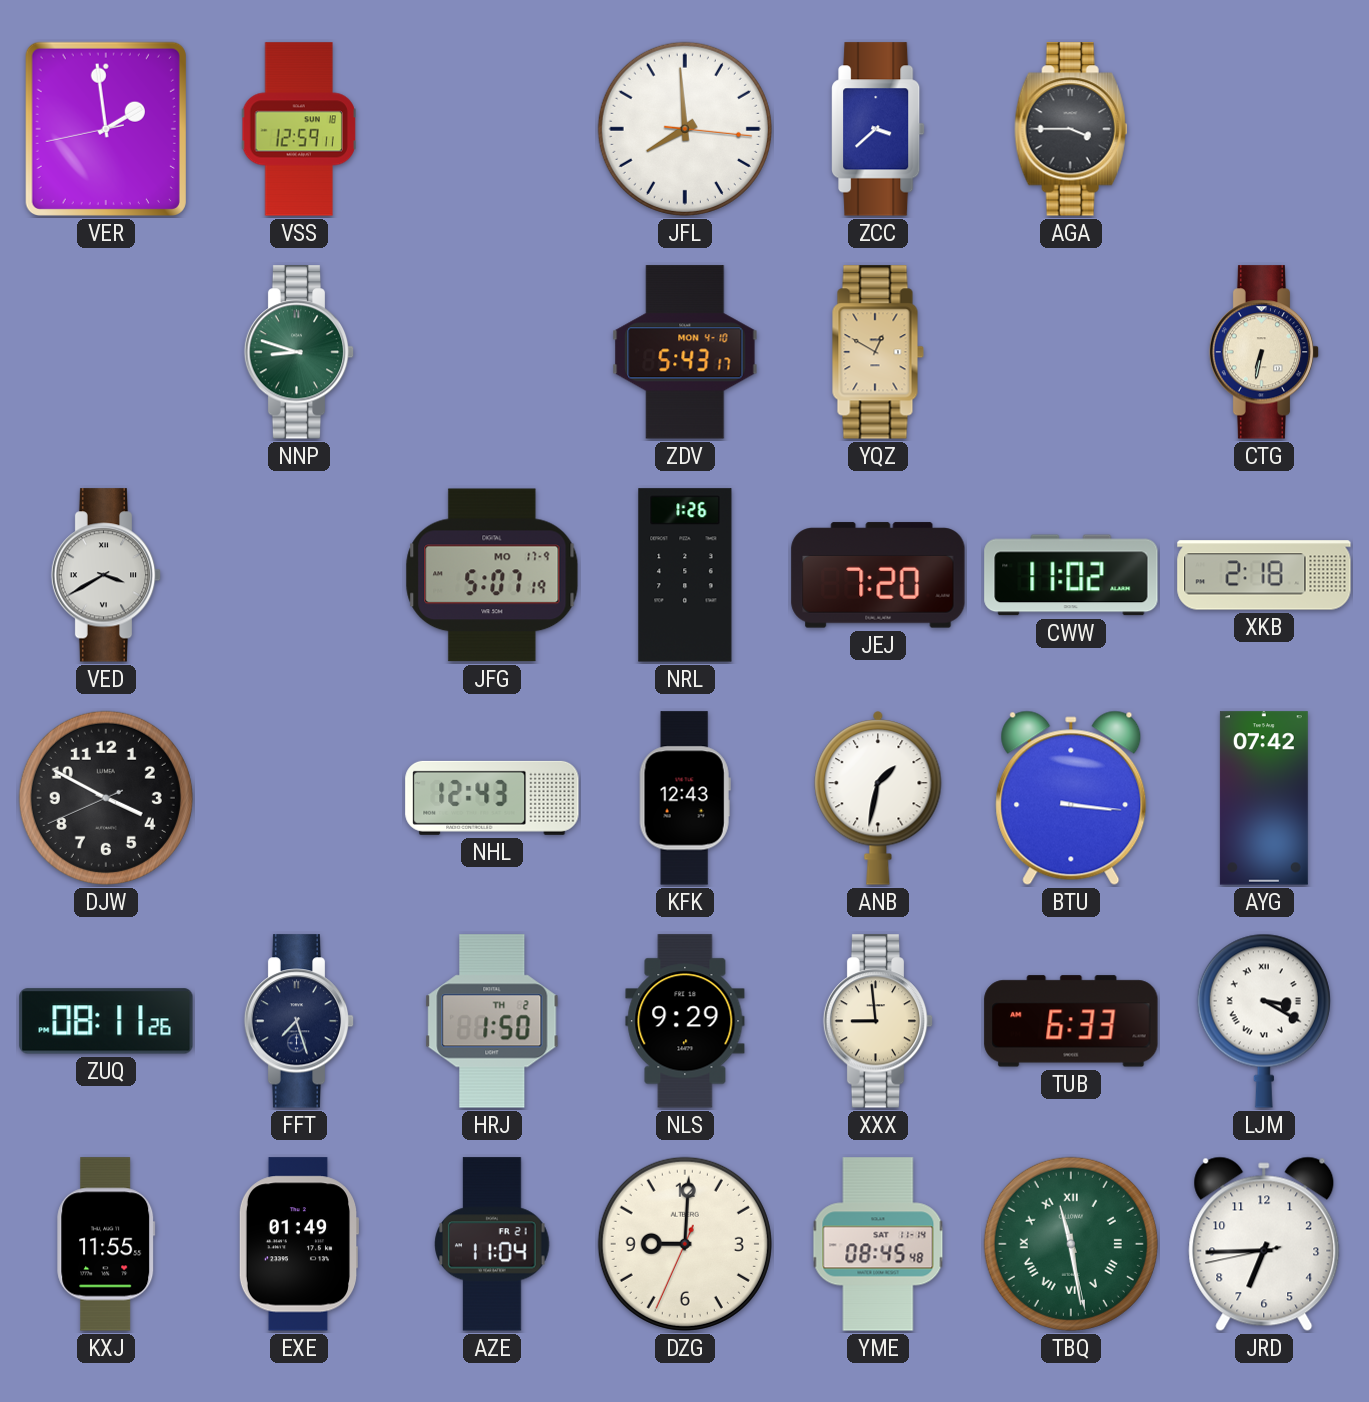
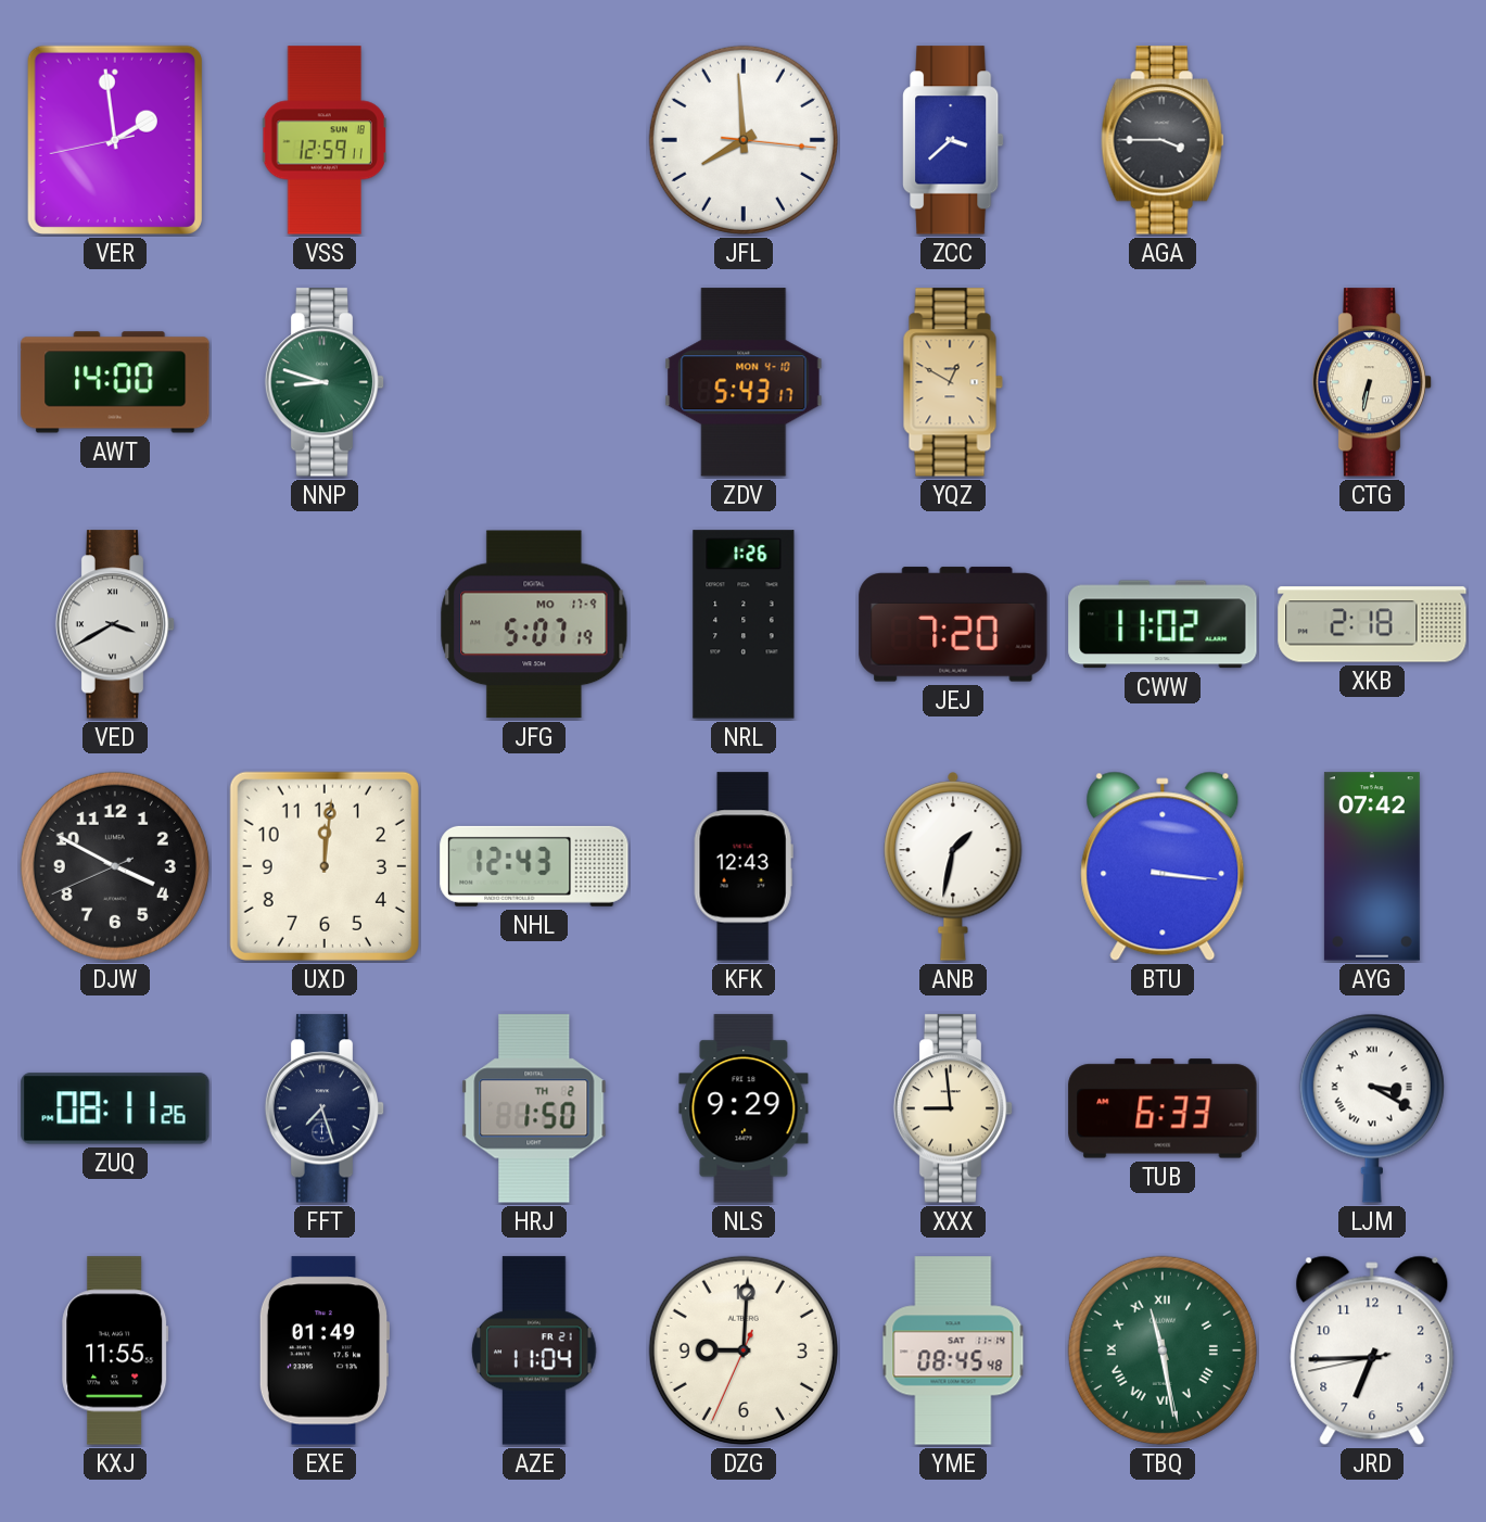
AWT: none -> 14:00 (115, 382)
UXD: none -> 12:01 (325, 866)
